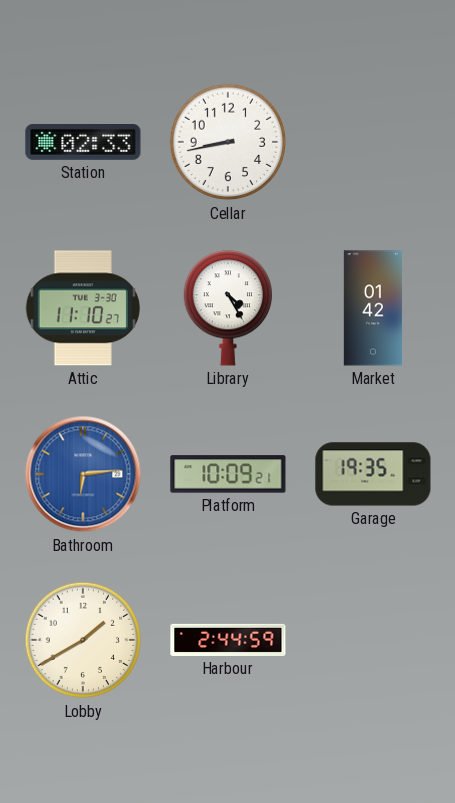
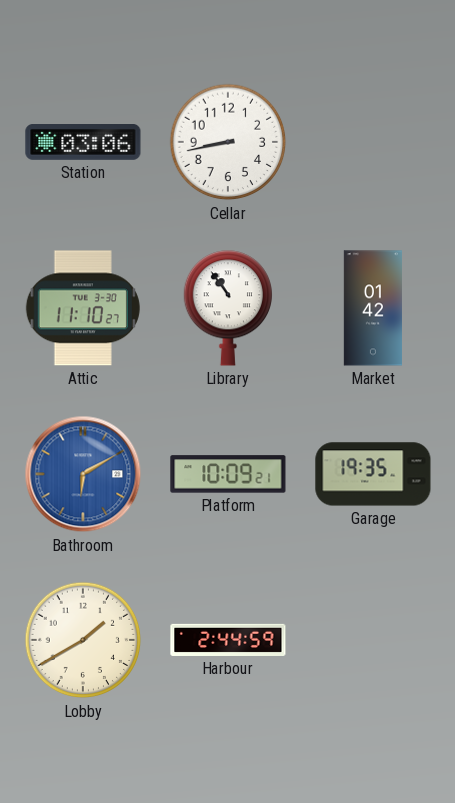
Station: 02:33 -> 03:06 (83, 143)
Library: 4:25 -> 10:54 (227, 308)
Bathroom: 6:14 -> 6:10 (83, 474)
